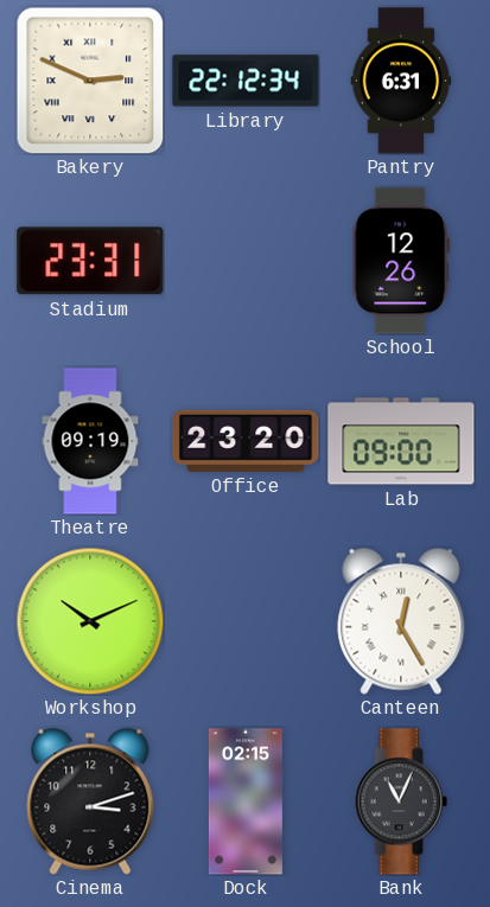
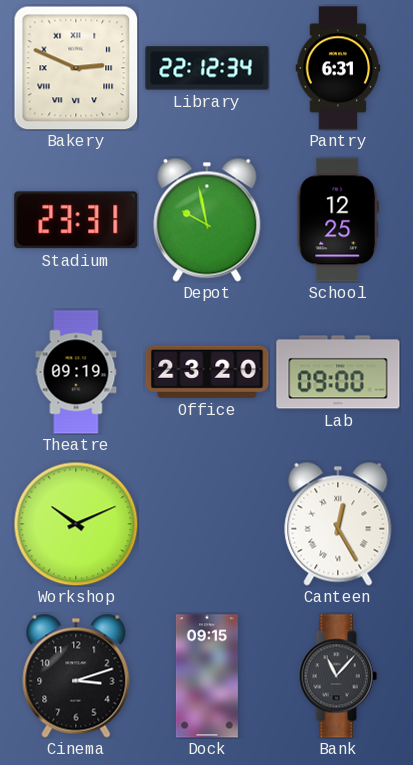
Depot: none -> 9:58 (207, 220)
School: 12:26 -> 12:25 (337, 220)
Dock: 02:15 -> 09:15 (207, 676)
Bank: 11:04 -> 11:07 (338, 676)
